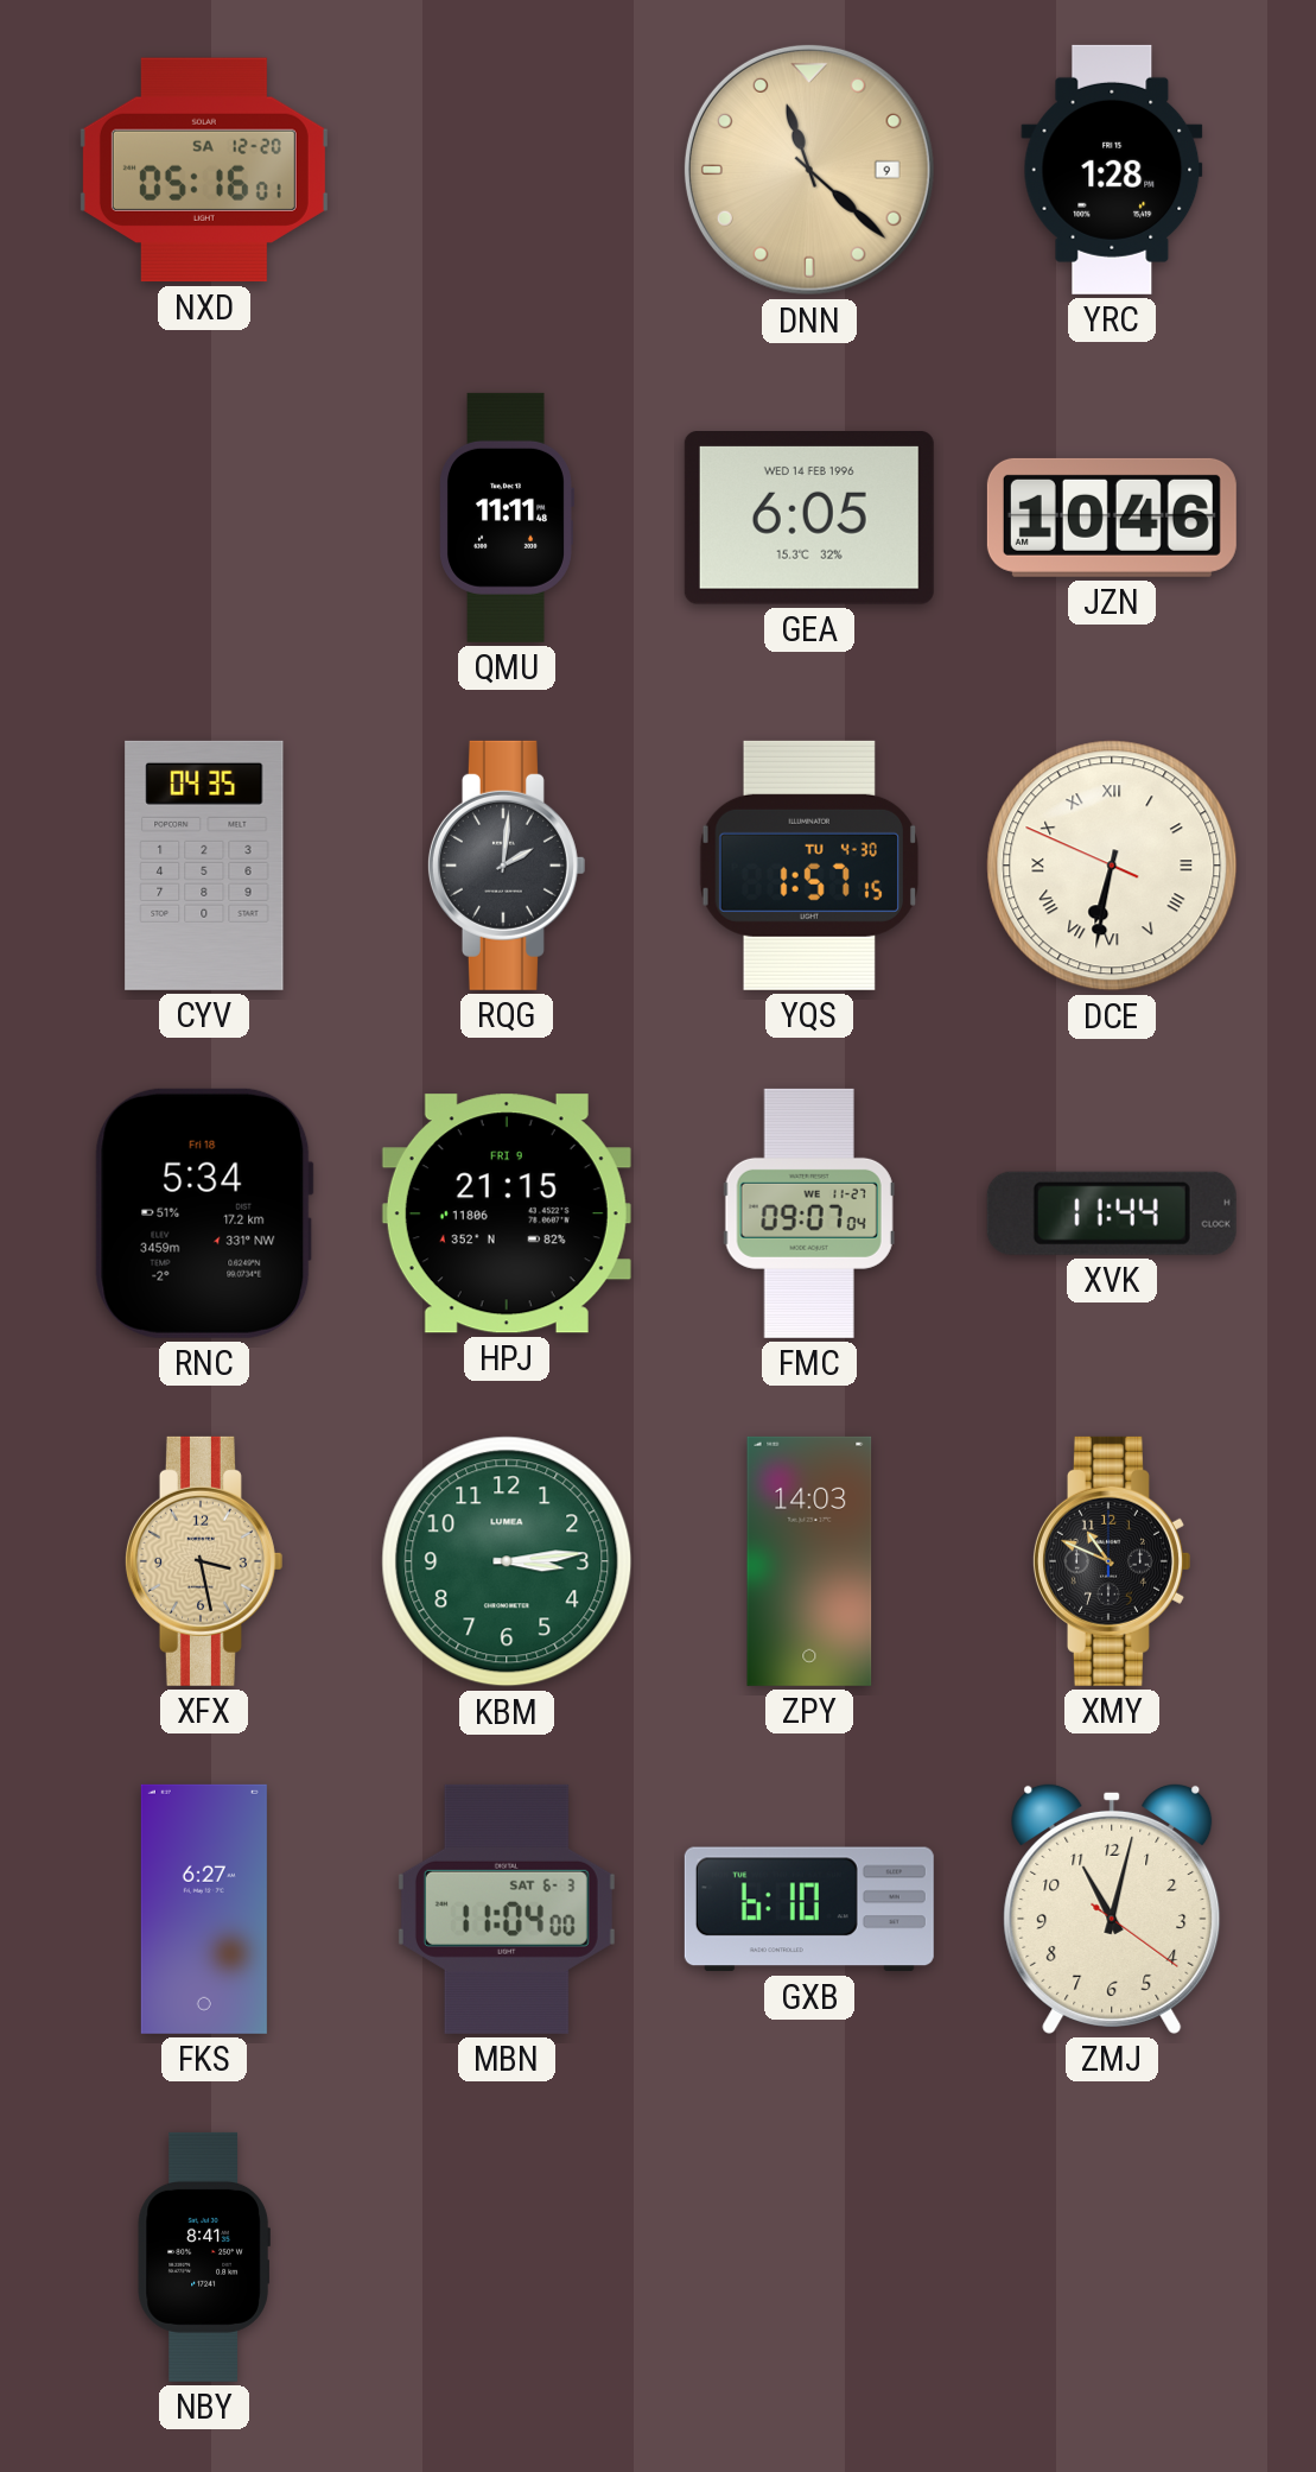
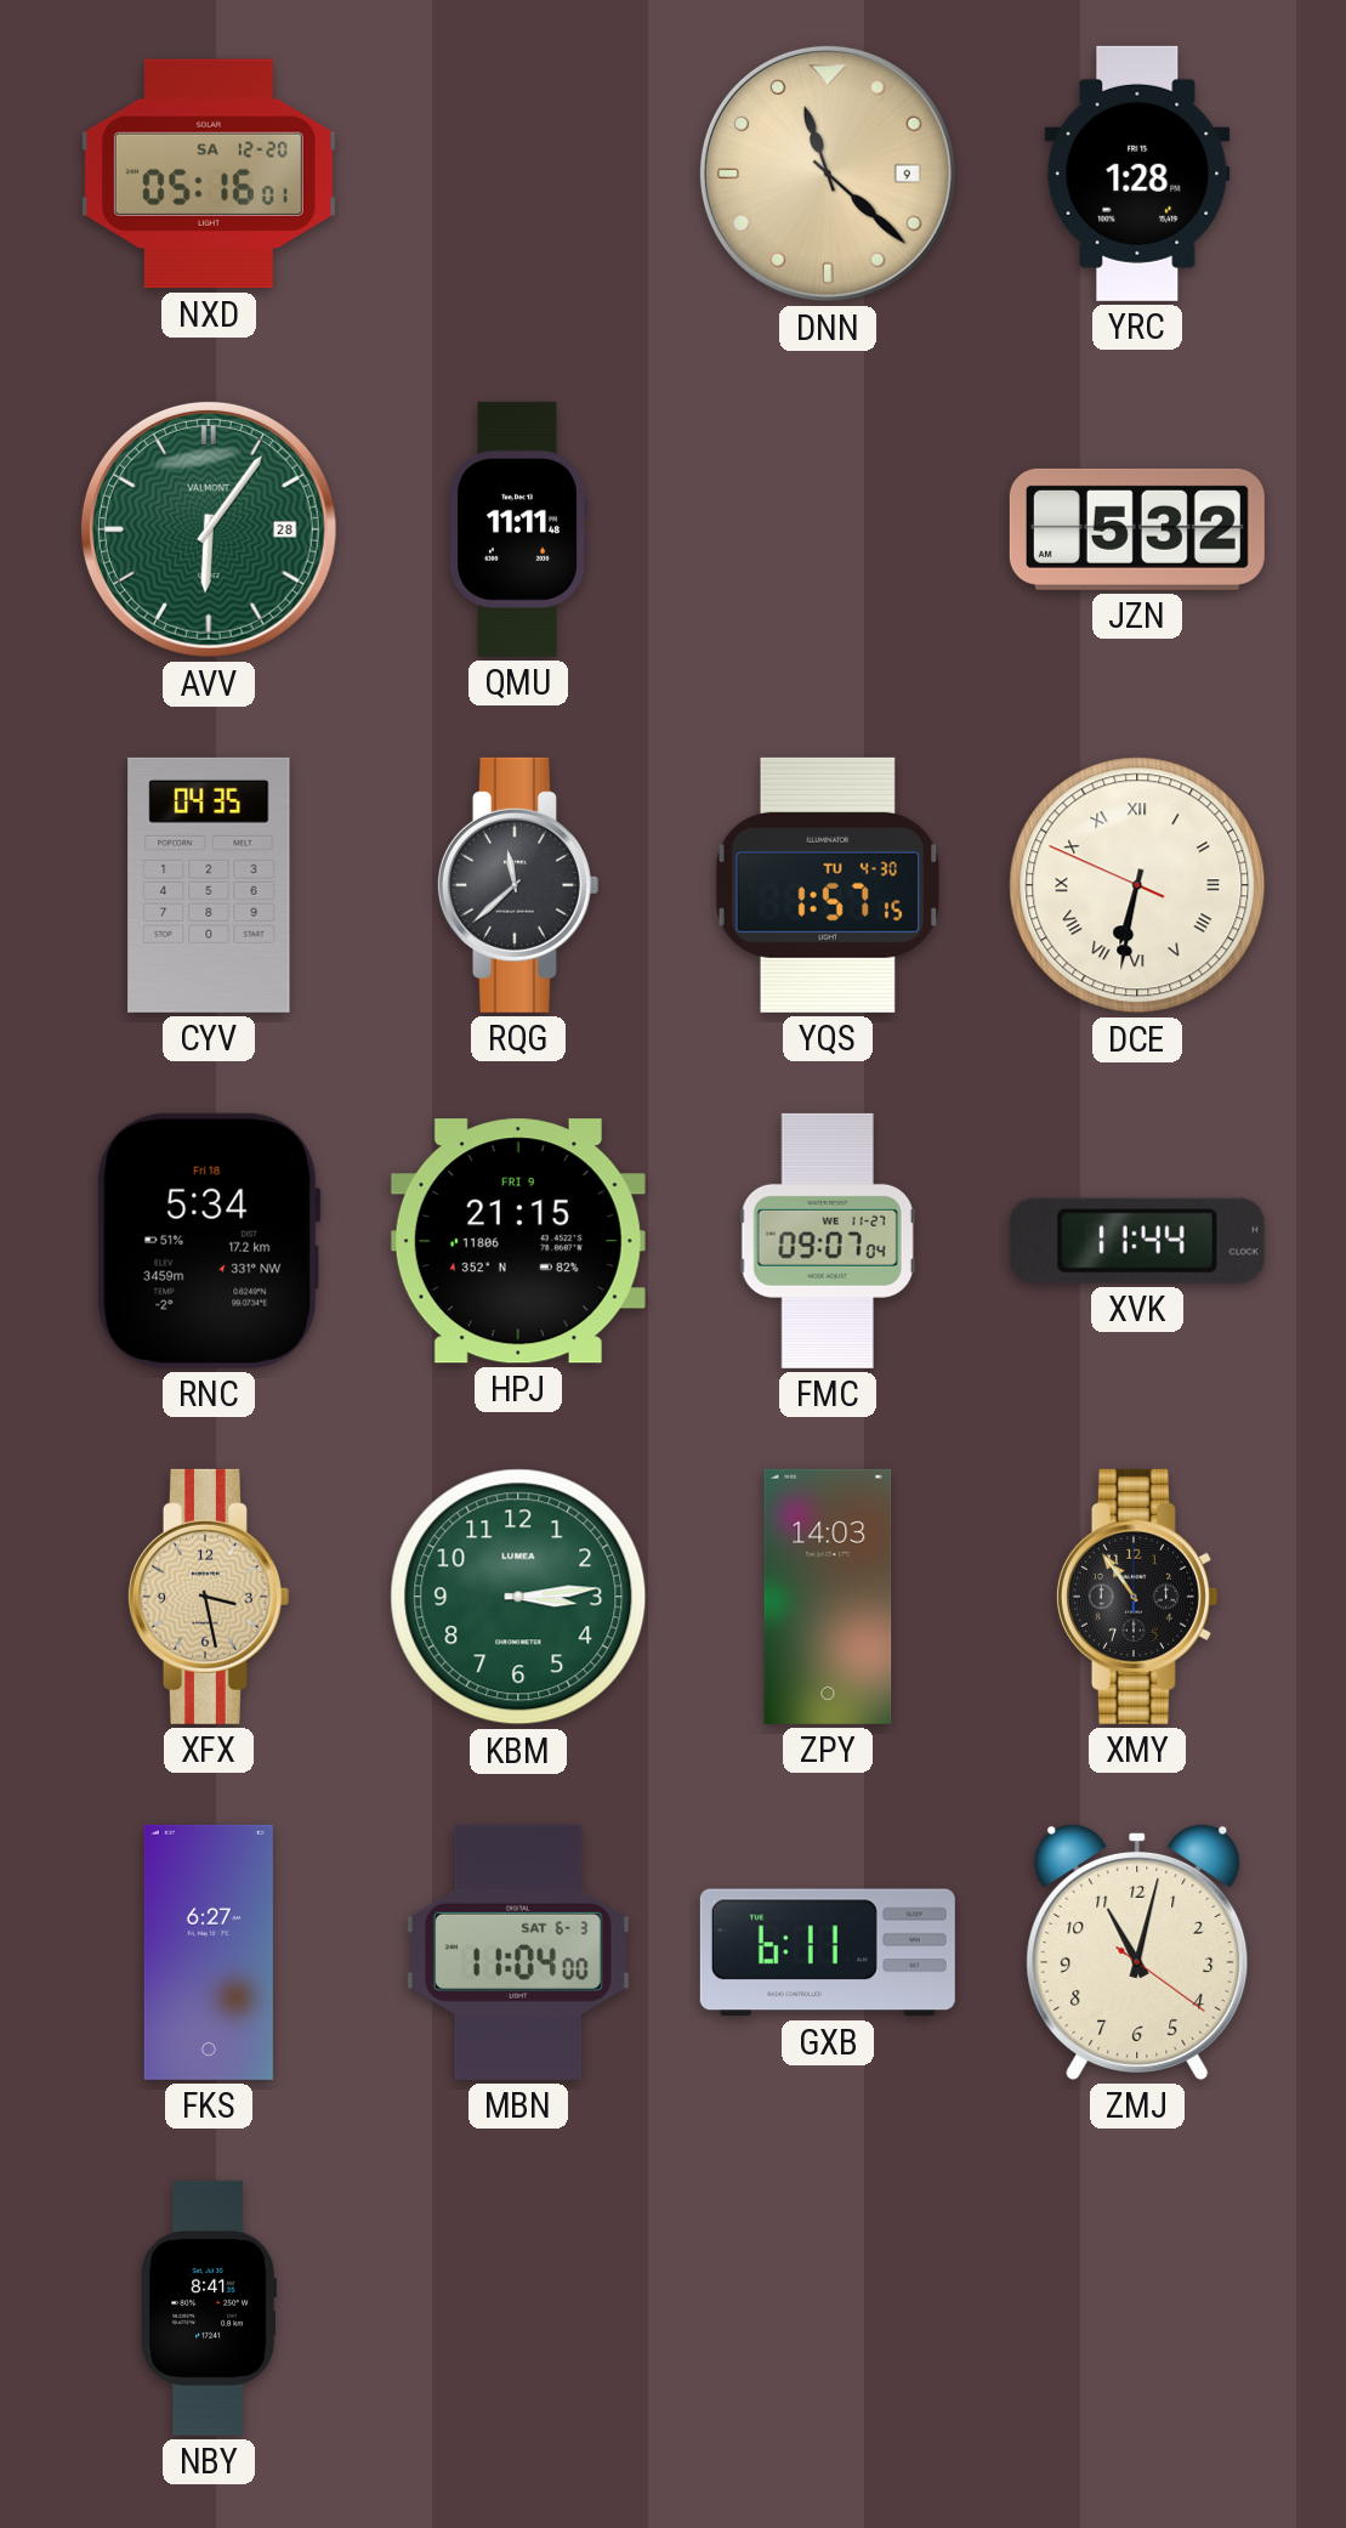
AVV: none -> 6:06 (209, 529)
GEA: 6:05 -> none (809, 519)
JZN: 10:46 -> 5:32 (1137, 529)
RQG: 2:01 -> 11:38 (517, 885)
XMY: 10:49 -> 10:54 (1136, 1597)
GXB: 6:10 -> 6:11 (828, 1952)
